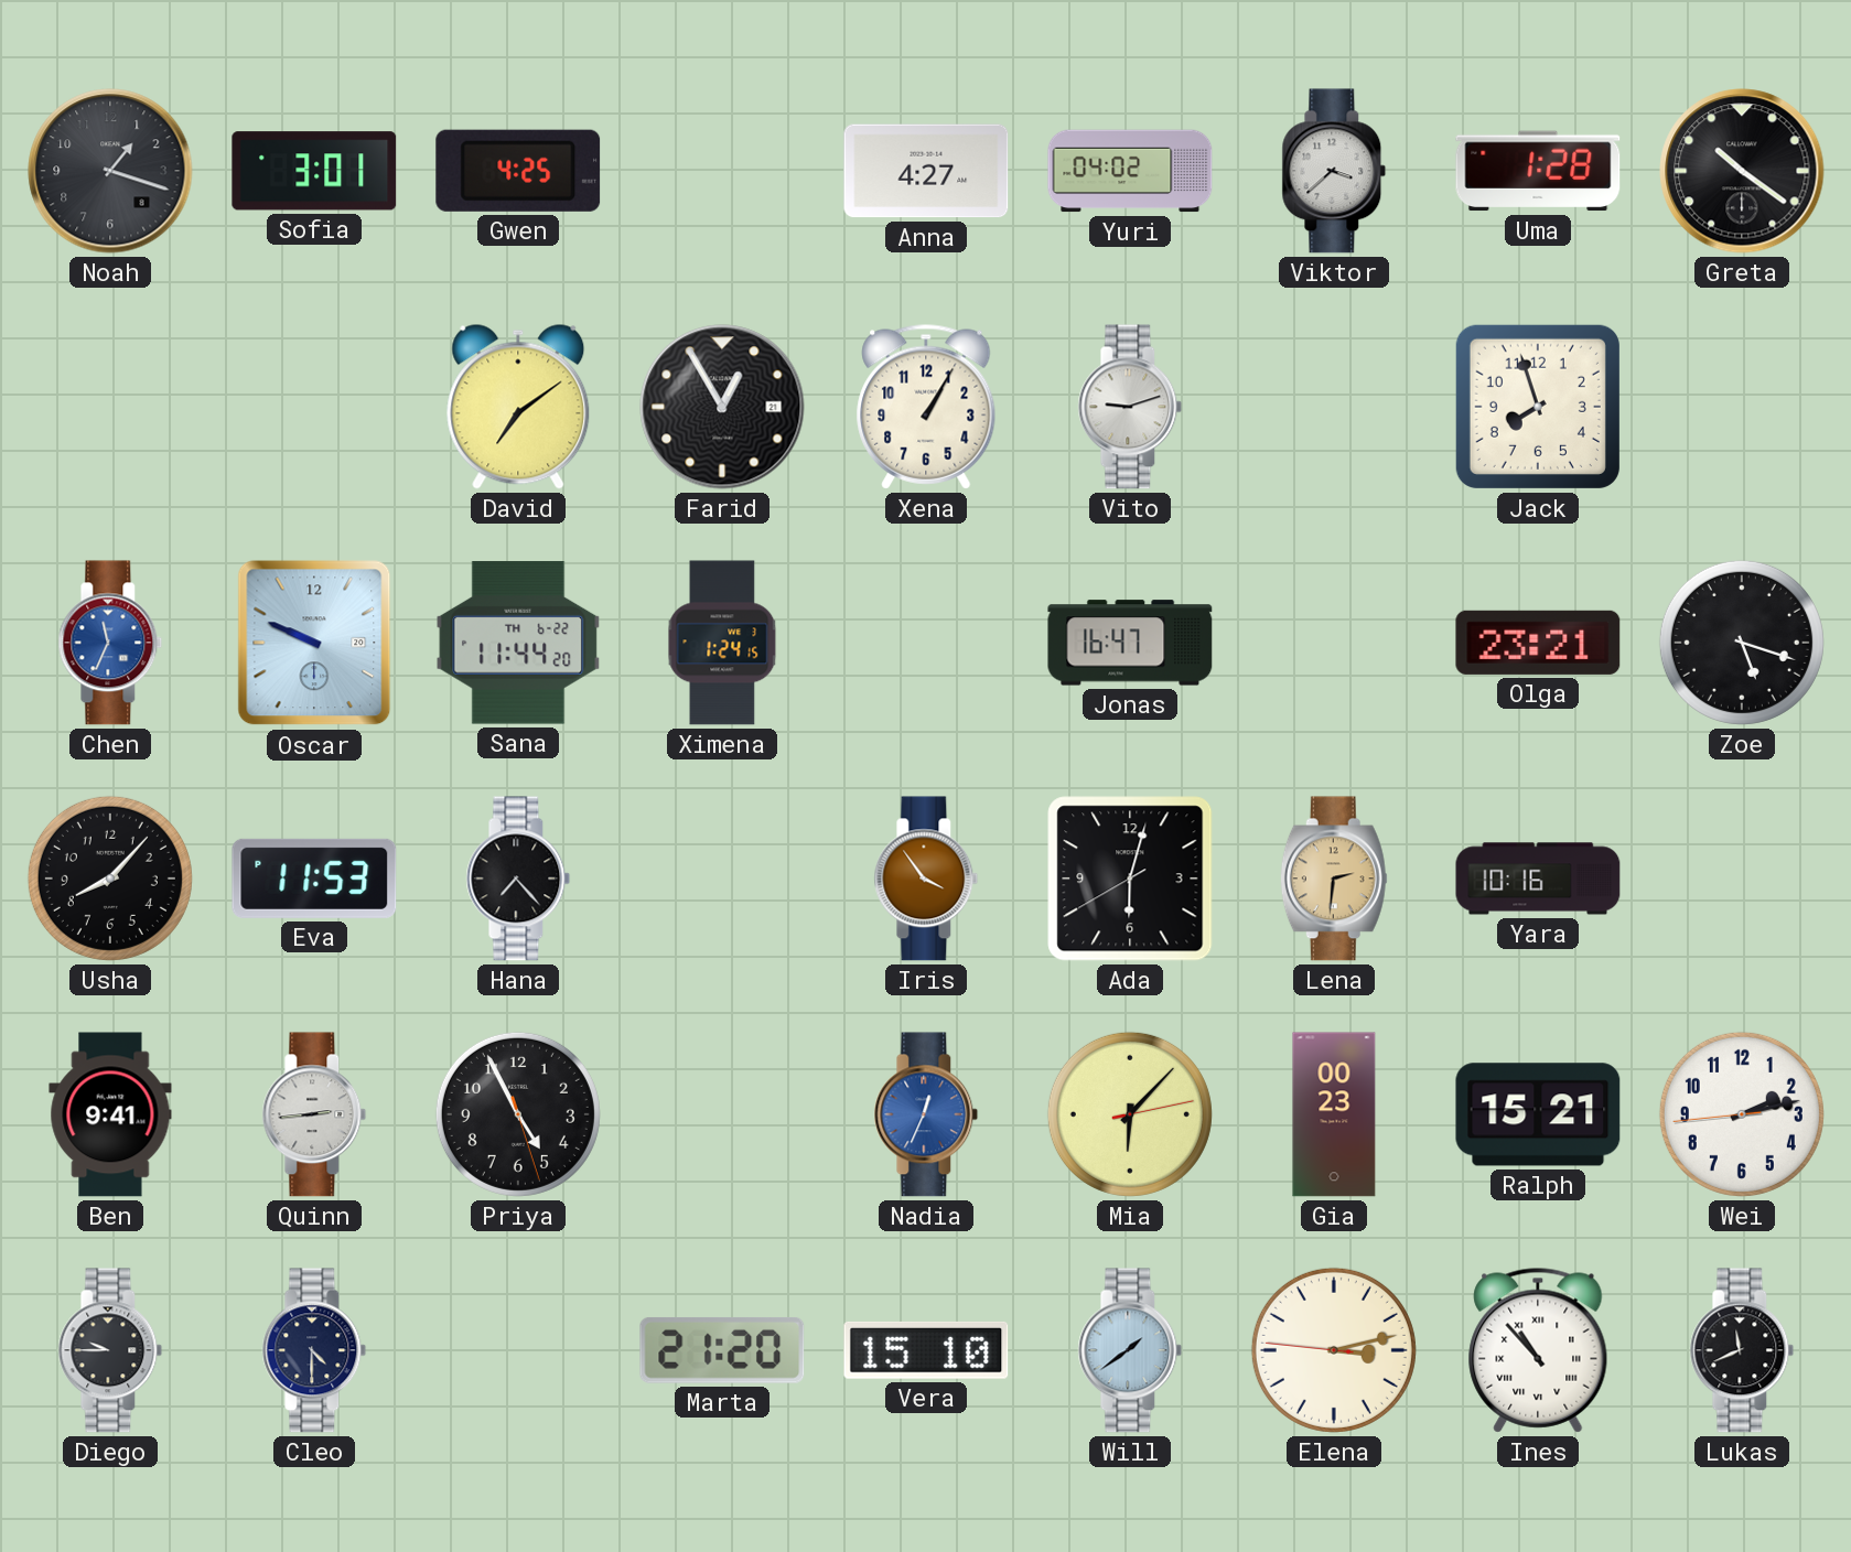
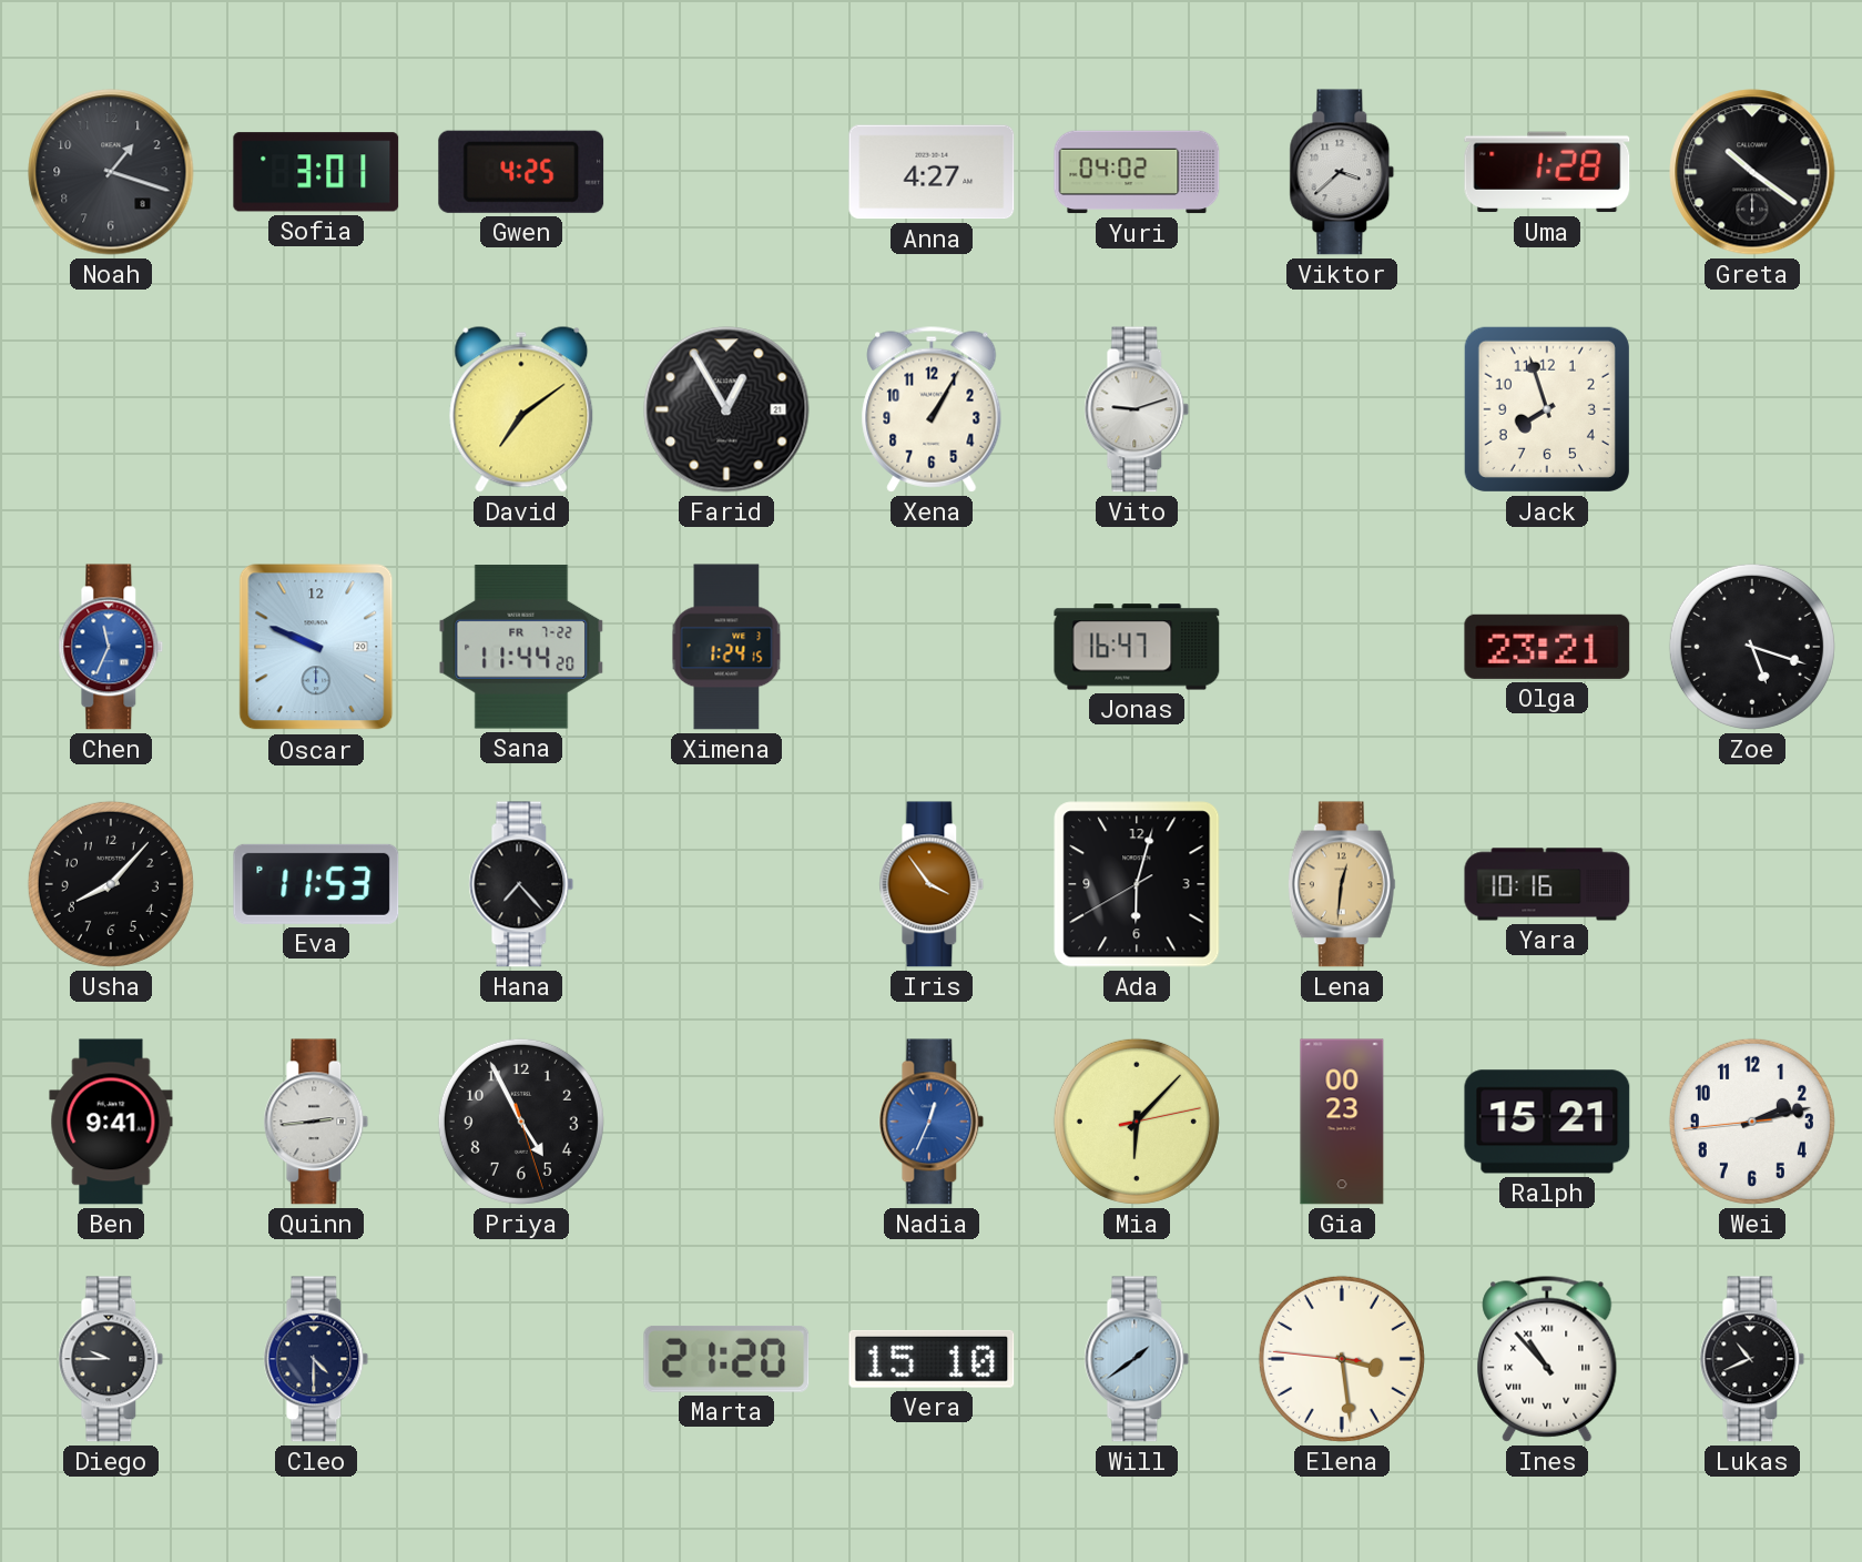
Sana date: TH 6-22 -> FR 7-22 (521, 647)
Lena: 2:31 -> 12:31 (1342, 884)
Elena: 3:12 -> 3:28 (1342, 1359)
Lukas: 11:41 -> 10:41 (1752, 1359)
